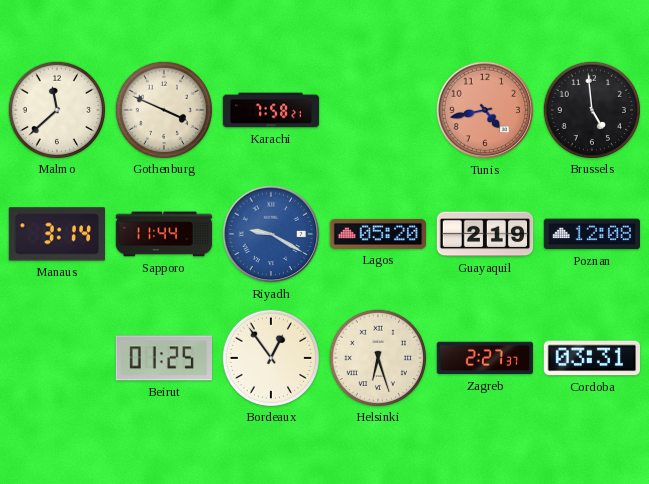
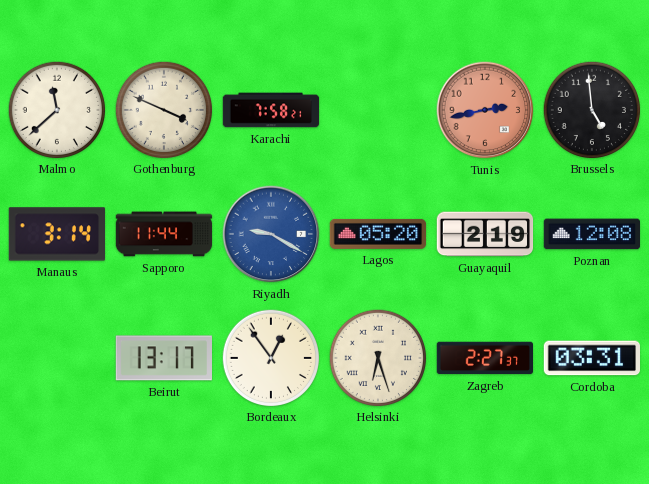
Tunis: 4:43 -> 2:43 (485, 110)
Beirut: 01:25 -> 13:17 (163, 358)
